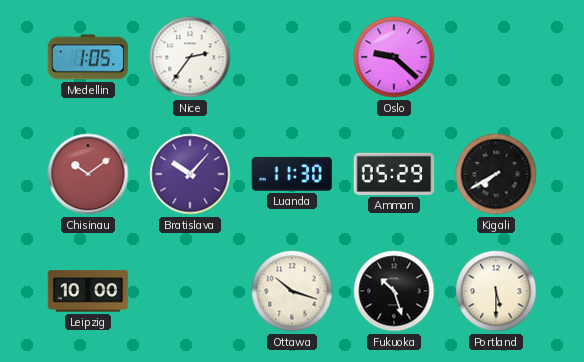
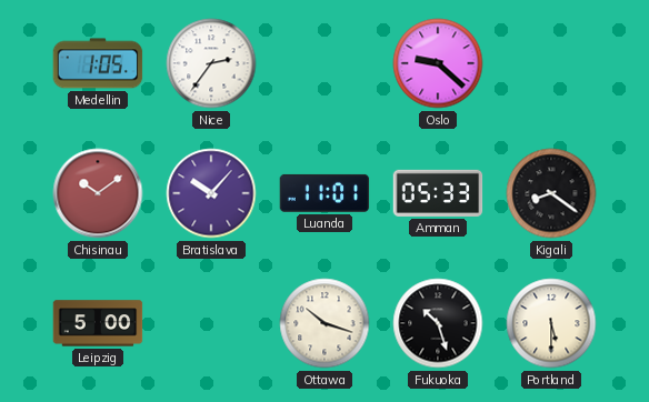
Luanda: 11:30 -> 11:01 (324, 193)
Amman: 05:29 -> 05:33 (438, 193)
Kigali: 7:40 -> 8:21 (551, 193)
Leipzig: 10:00 -> 5:00 (98, 323)
